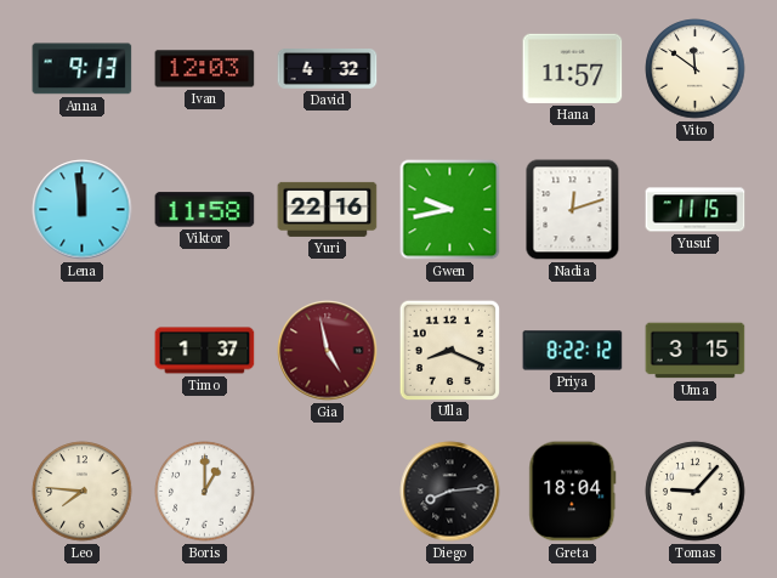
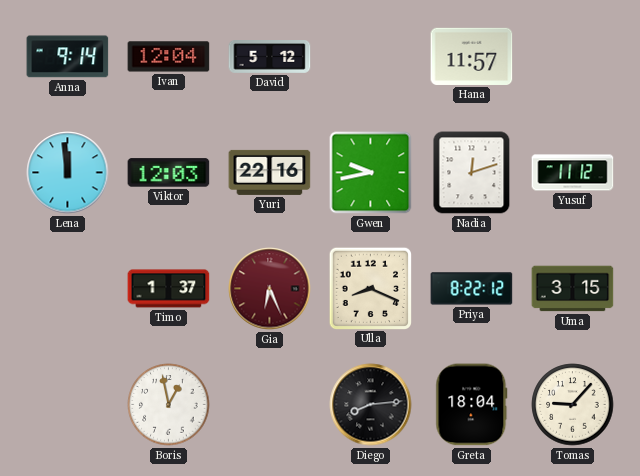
Anna: 9:13 -> 9:14 (68, 57)
Ivan: 12:03 -> 12:04 (169, 57)
David: 4:32 -> 5:12 (270, 57)
Vito: 11:51 -> none (696, 69)
Viktor: 11:58 -> 12:03 (169, 173)
Yusuf: 11:15 -> 11:12 (573, 173)
Gia: 4:58 -> 6:26 (270, 289)
Leo: 7:46 -> none (83, 492)
Boris: 1:00 -> 12:58 (169, 405)
